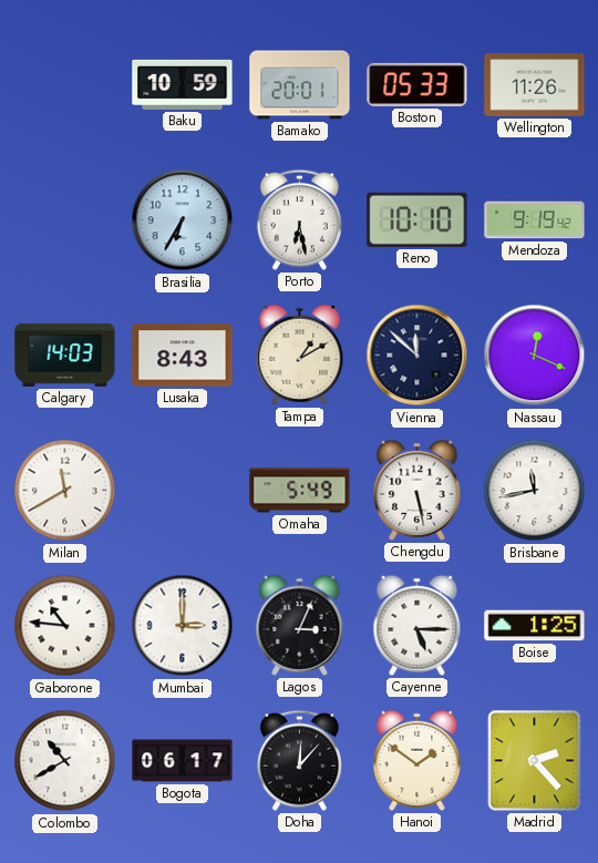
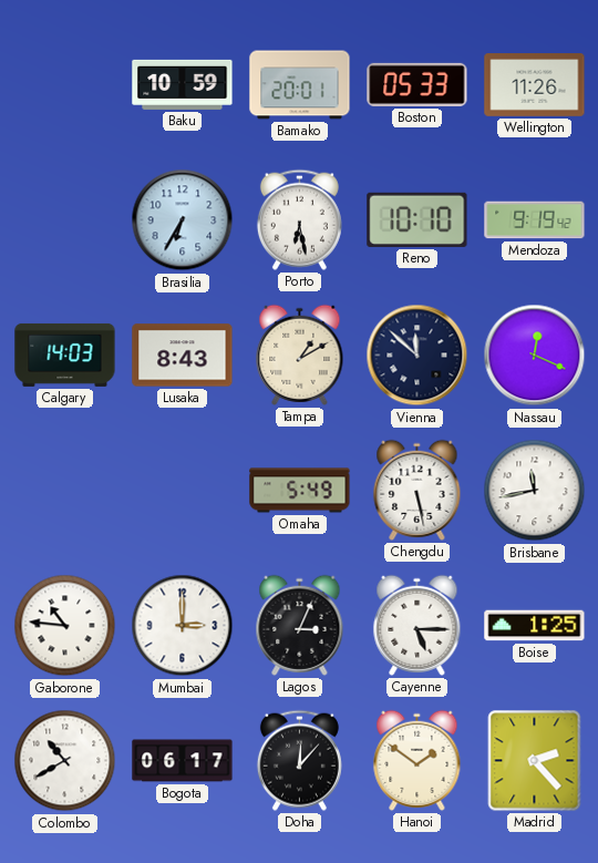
Milan: 11:40 -> none (65, 491)
